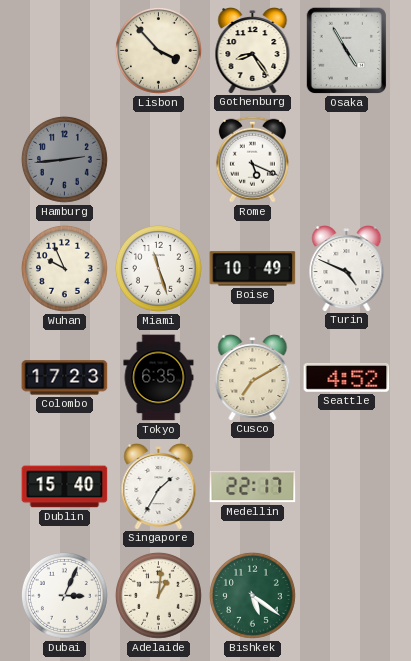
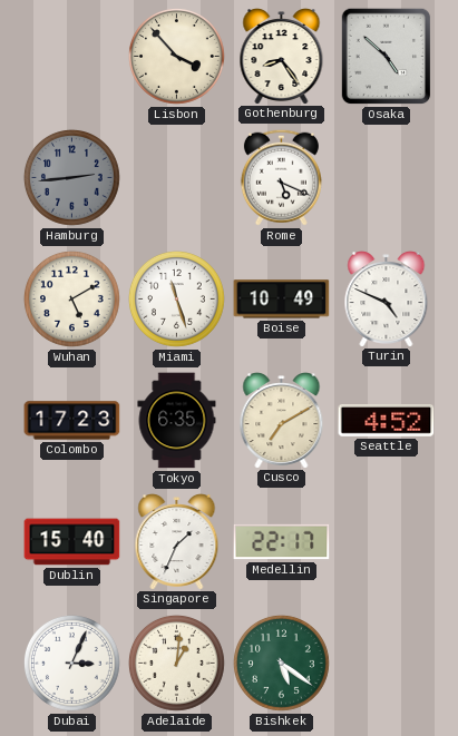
Osaka: 4:55 -> 4:52 (387, 57)
Wuhan: 9:56 -> 5:10 (71, 298)
Singapore: 1:35 -> 1:34 (177, 542)
